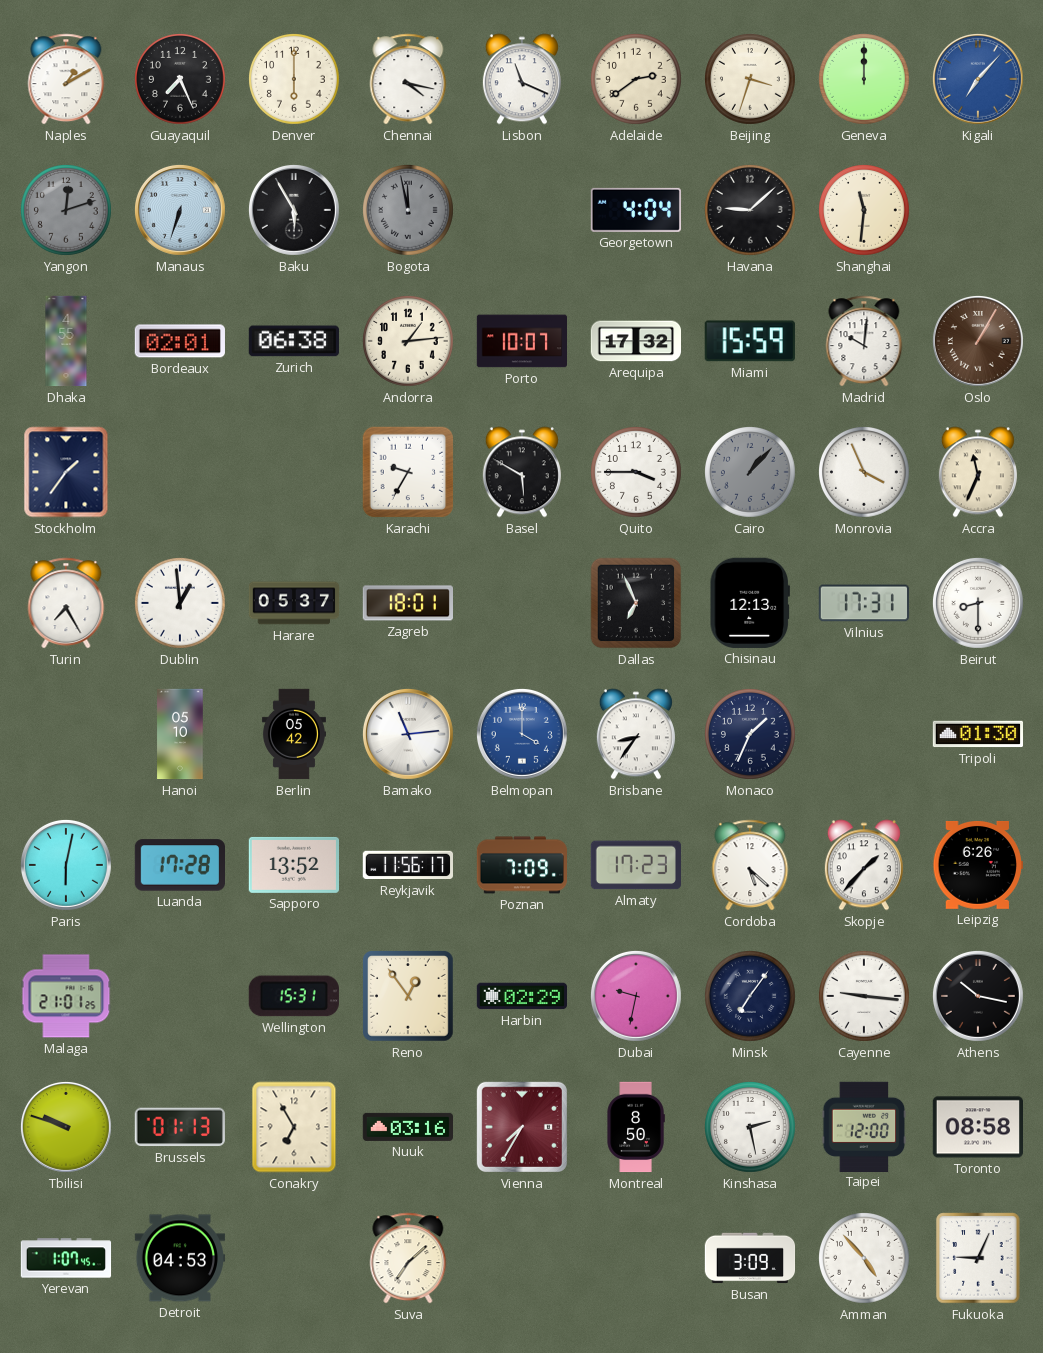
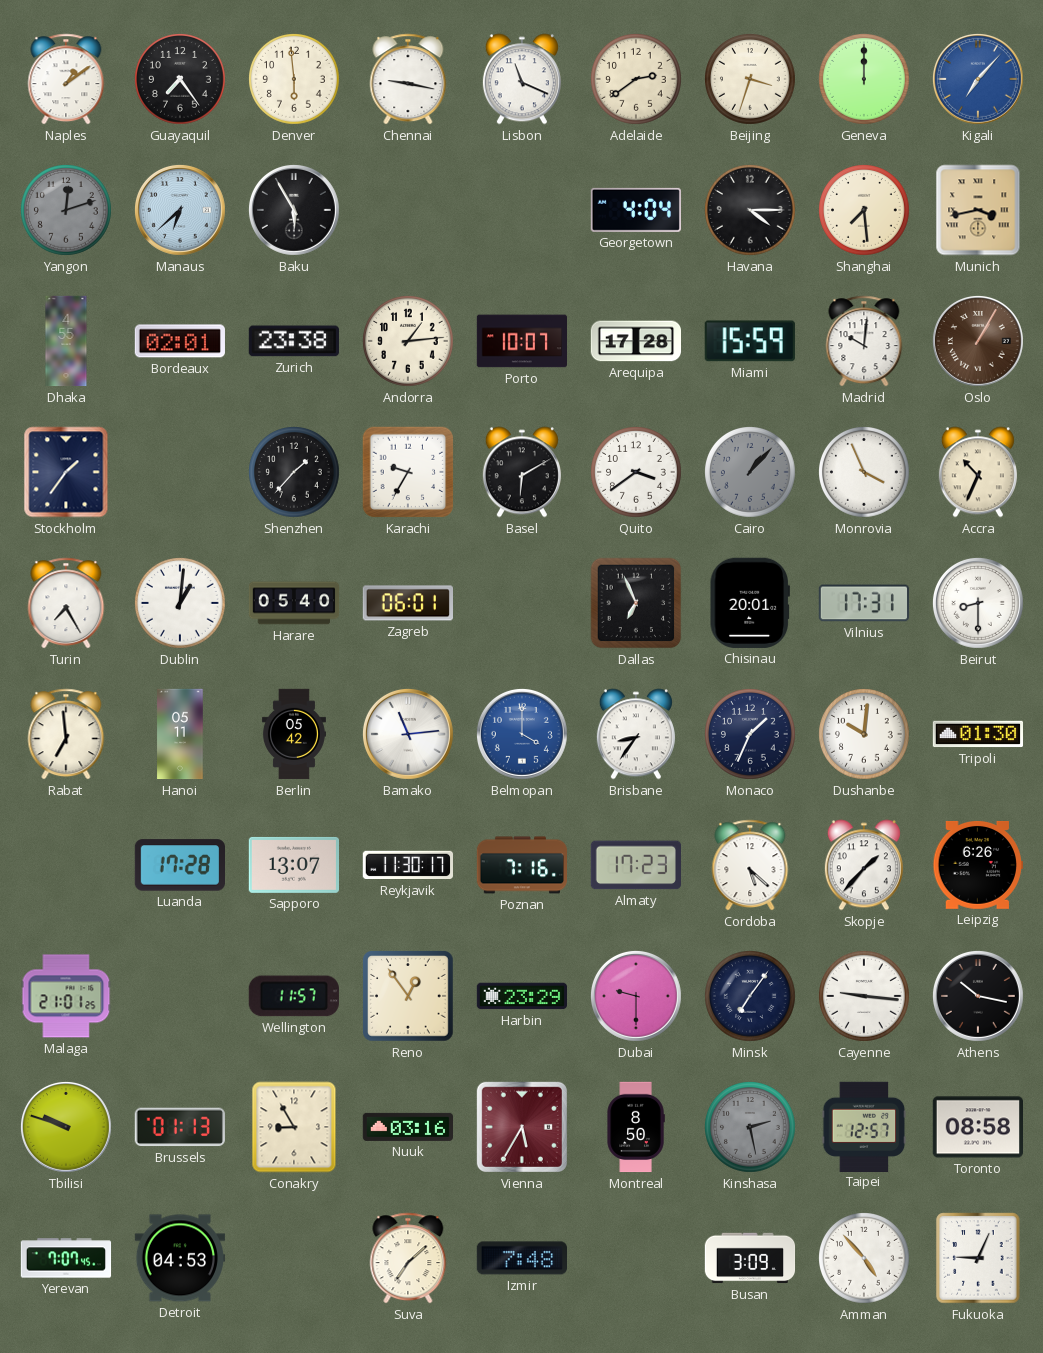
Naples: 1:10 -> 1:09 (66, 79)
Guayaquil: 7:26 -> 7:24 (181, 80)
Denver: 6:00 -> 5:59 (295, 80)
Chennai: 4:17 -> 9:17 (408, 79)
Manaus: 6:33 -> 6:38 (180, 210)
Bogota: 11:58 -> none (409, 211)
Havana: 9:08 -> 4:15 (751, 211)
Shanghai: 11:31 -> 7:29 (865, 211)
Munich: none -> 3:43 (978, 210)
Zurich: 06:38 -> 23:38 (294, 341)
Arequipa: 17:32 -> 17:28 (635, 341)
Shenzhen: none -> 1:37 (295, 473)
Basel: 5:50 -> 6:10 (522, 472)
Quito: 3:45 -> 3:39 (637, 473)
Accra: 11:34 -> 10:34 (978, 472)
Dublin: 12:59 -> 1:01 (181, 604)
Harare: 05:37 -> 05:40 (294, 603)
Zagreb: 18:01 -> 06:01 (407, 603)
Chisinau: 12:13 -> 20:01 (750, 603)
Rabat: none -> 6:59 (66, 734)
Hanoi: 05:10 -> 05:11 (180, 734)
Dushanbe: none -> 10:01 (865, 735)
Paris: 6:02 -> none (66, 865)
Sapporo: 13:52 -> 13:07 (293, 865)
Reykjavik: 11:56 -> 11:30 (407, 865)
Poznan: 7:09 -> 7:16 (522, 865)
Wellington: 15:31 -> 11:57 (294, 996)
Harbin: 02:29 -> 23:29 (521, 996)
Dubai: 9:32 -> 9:30 (636, 996)
Conakry: 6:55 -> 8:55 (294, 1127)
Vienna: 7:35 -> 5:35 (522, 1127)
Kinshasa dial: white -> grey (751, 1128)
Taipei: 12:00 -> 12:57 (864, 1126)
Yerevan: 1:07 -> 7:07 (66, 1258)
Izmir: none -> 7:48 (521, 1258)
